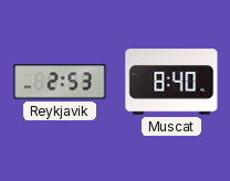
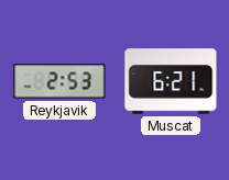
Muscat: 8:40 -> 6:21 (171, 81)
